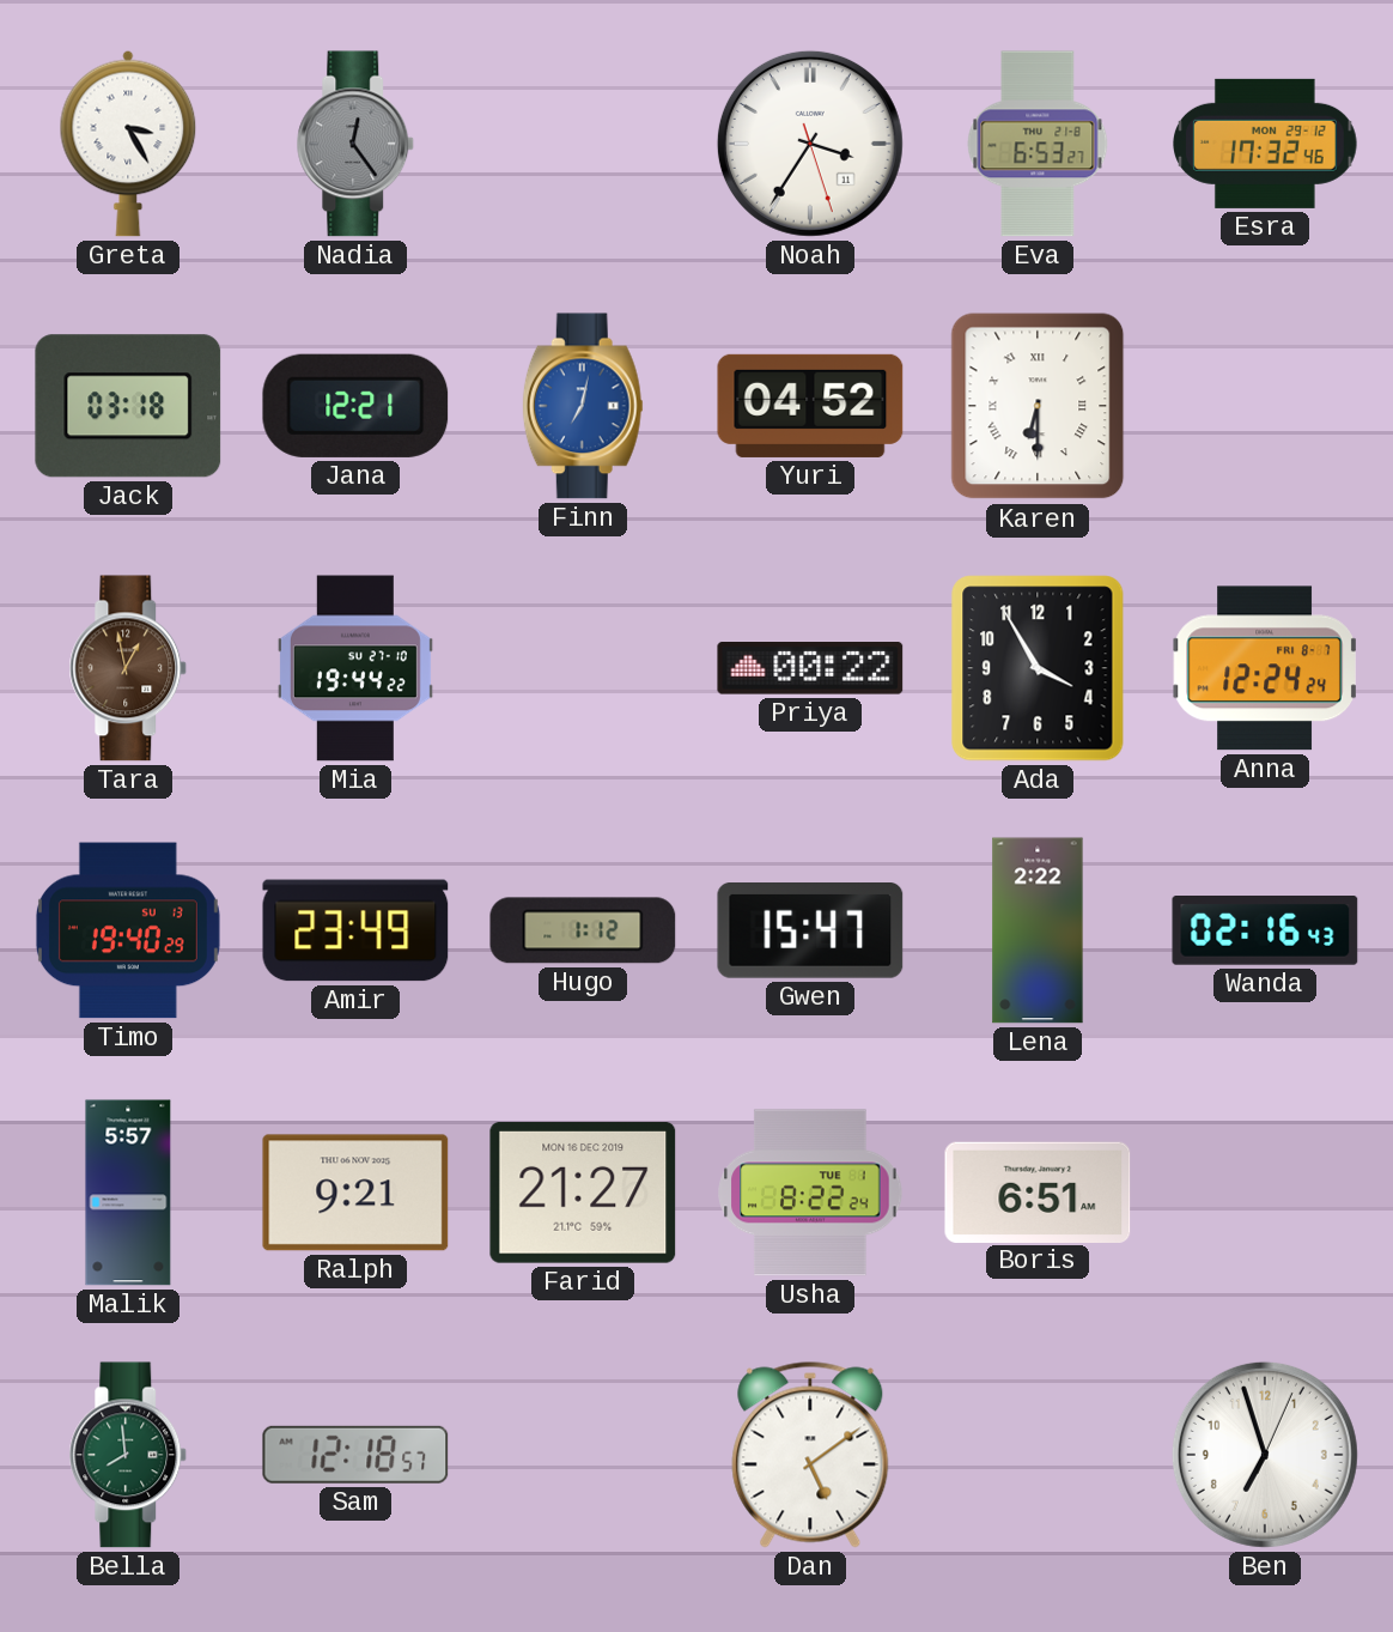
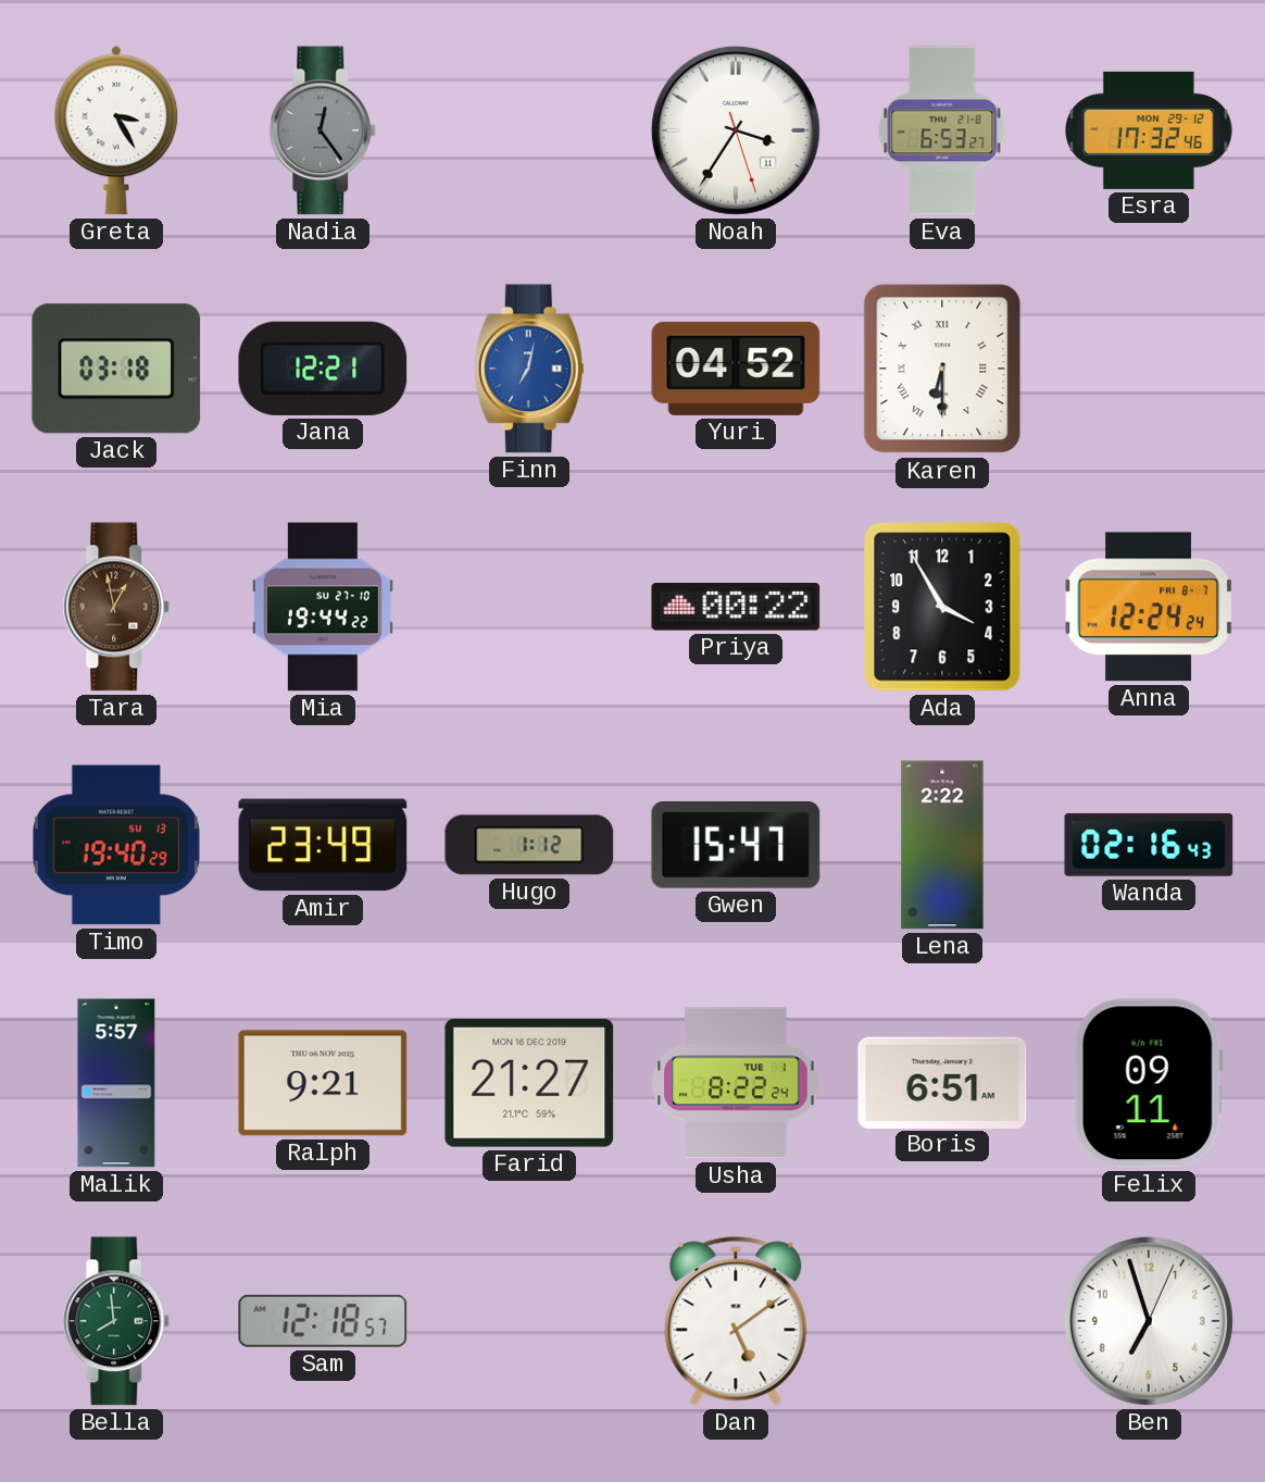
Felix: none -> 09:11 (1149, 1083)
